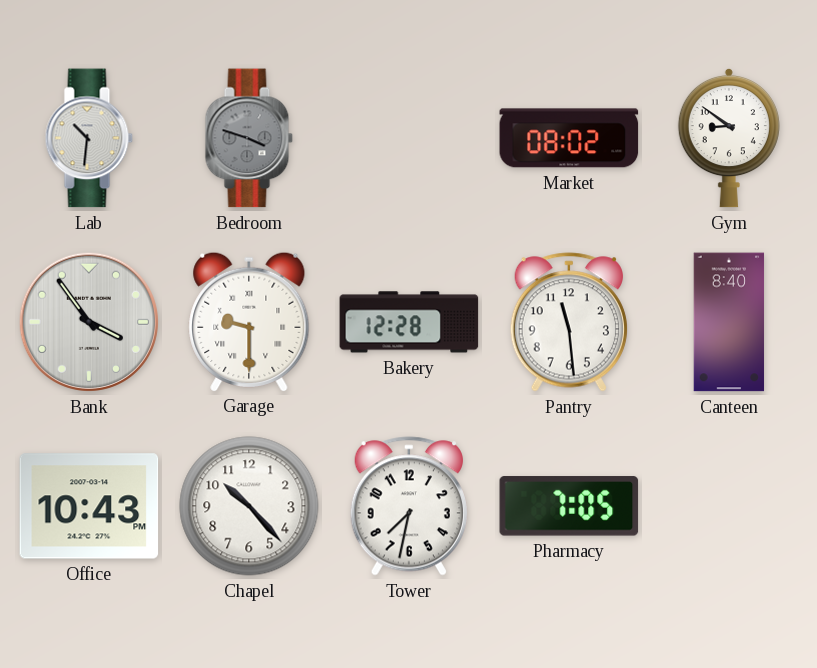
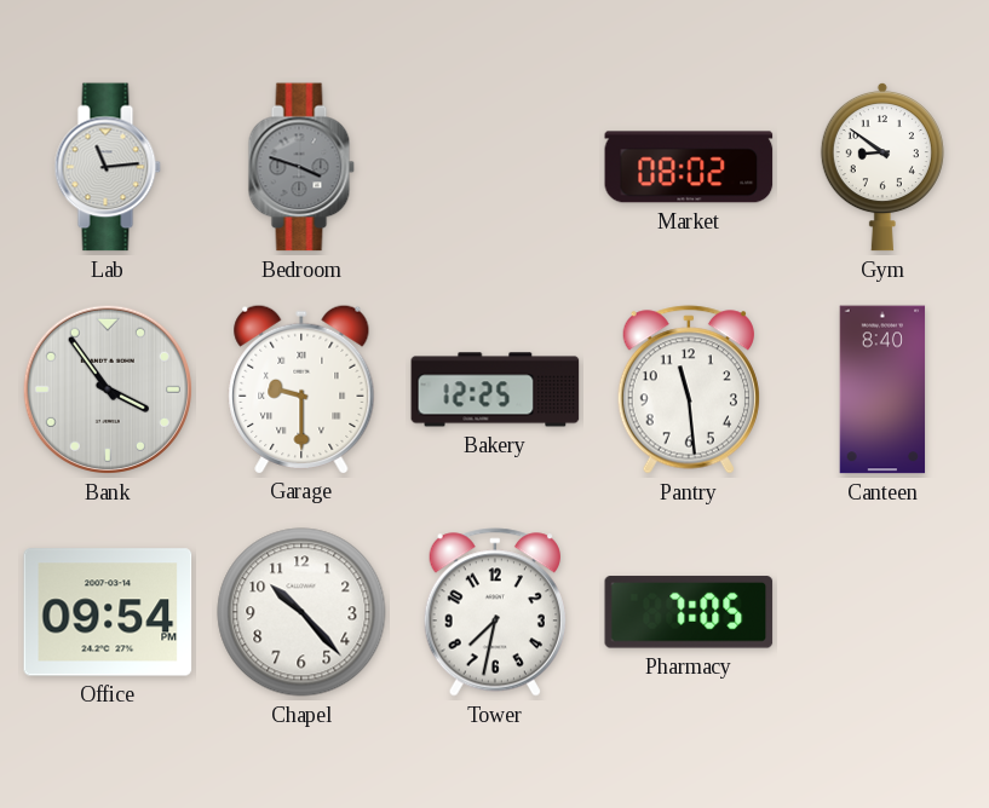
Lab: 10:31 -> 11:14 (108, 167)
Bakery: 12:28 -> 12:25 (495, 389)
Office: 10:43 -> 09:54 (108, 612)
